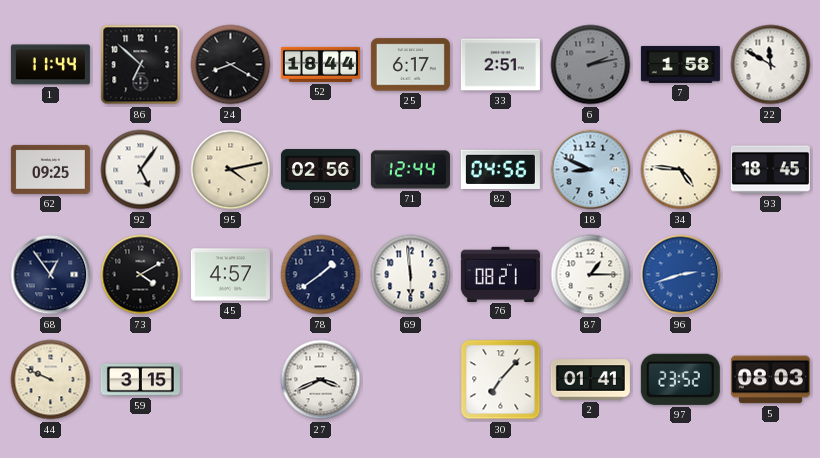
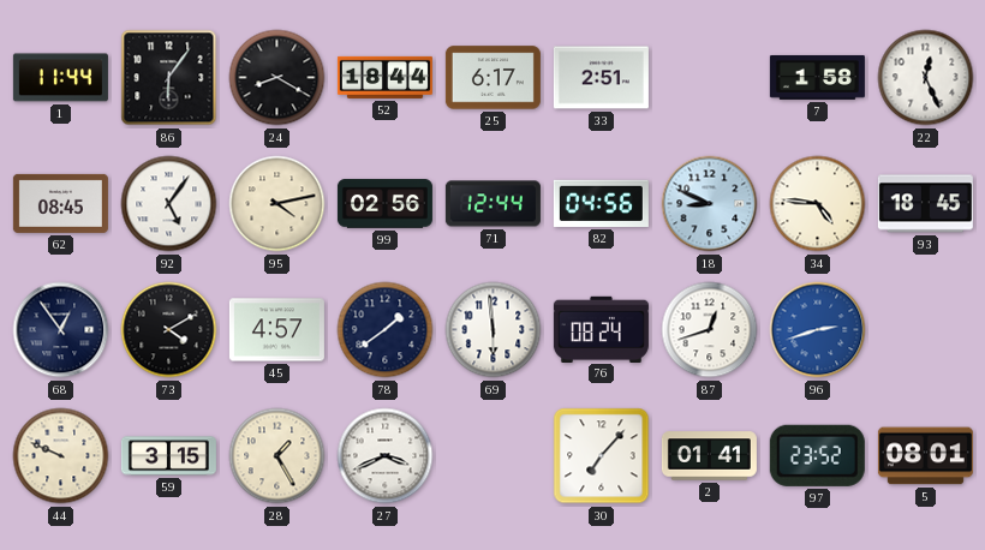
86: 6:52 -> 6:06 (169, 78)
6: 2:13 -> none (591, 65)
22: 11:50 -> 12:26 (926, 78)
62: 09:25 -> 08:45 (60, 203)
76: 08:21 -> 08:24 (601, 329)
87: 1:15 -> 12:42 (710, 330)
28: none -> 1:25 (277, 456)
5: 08:03 -> 08:01 (925, 456)
